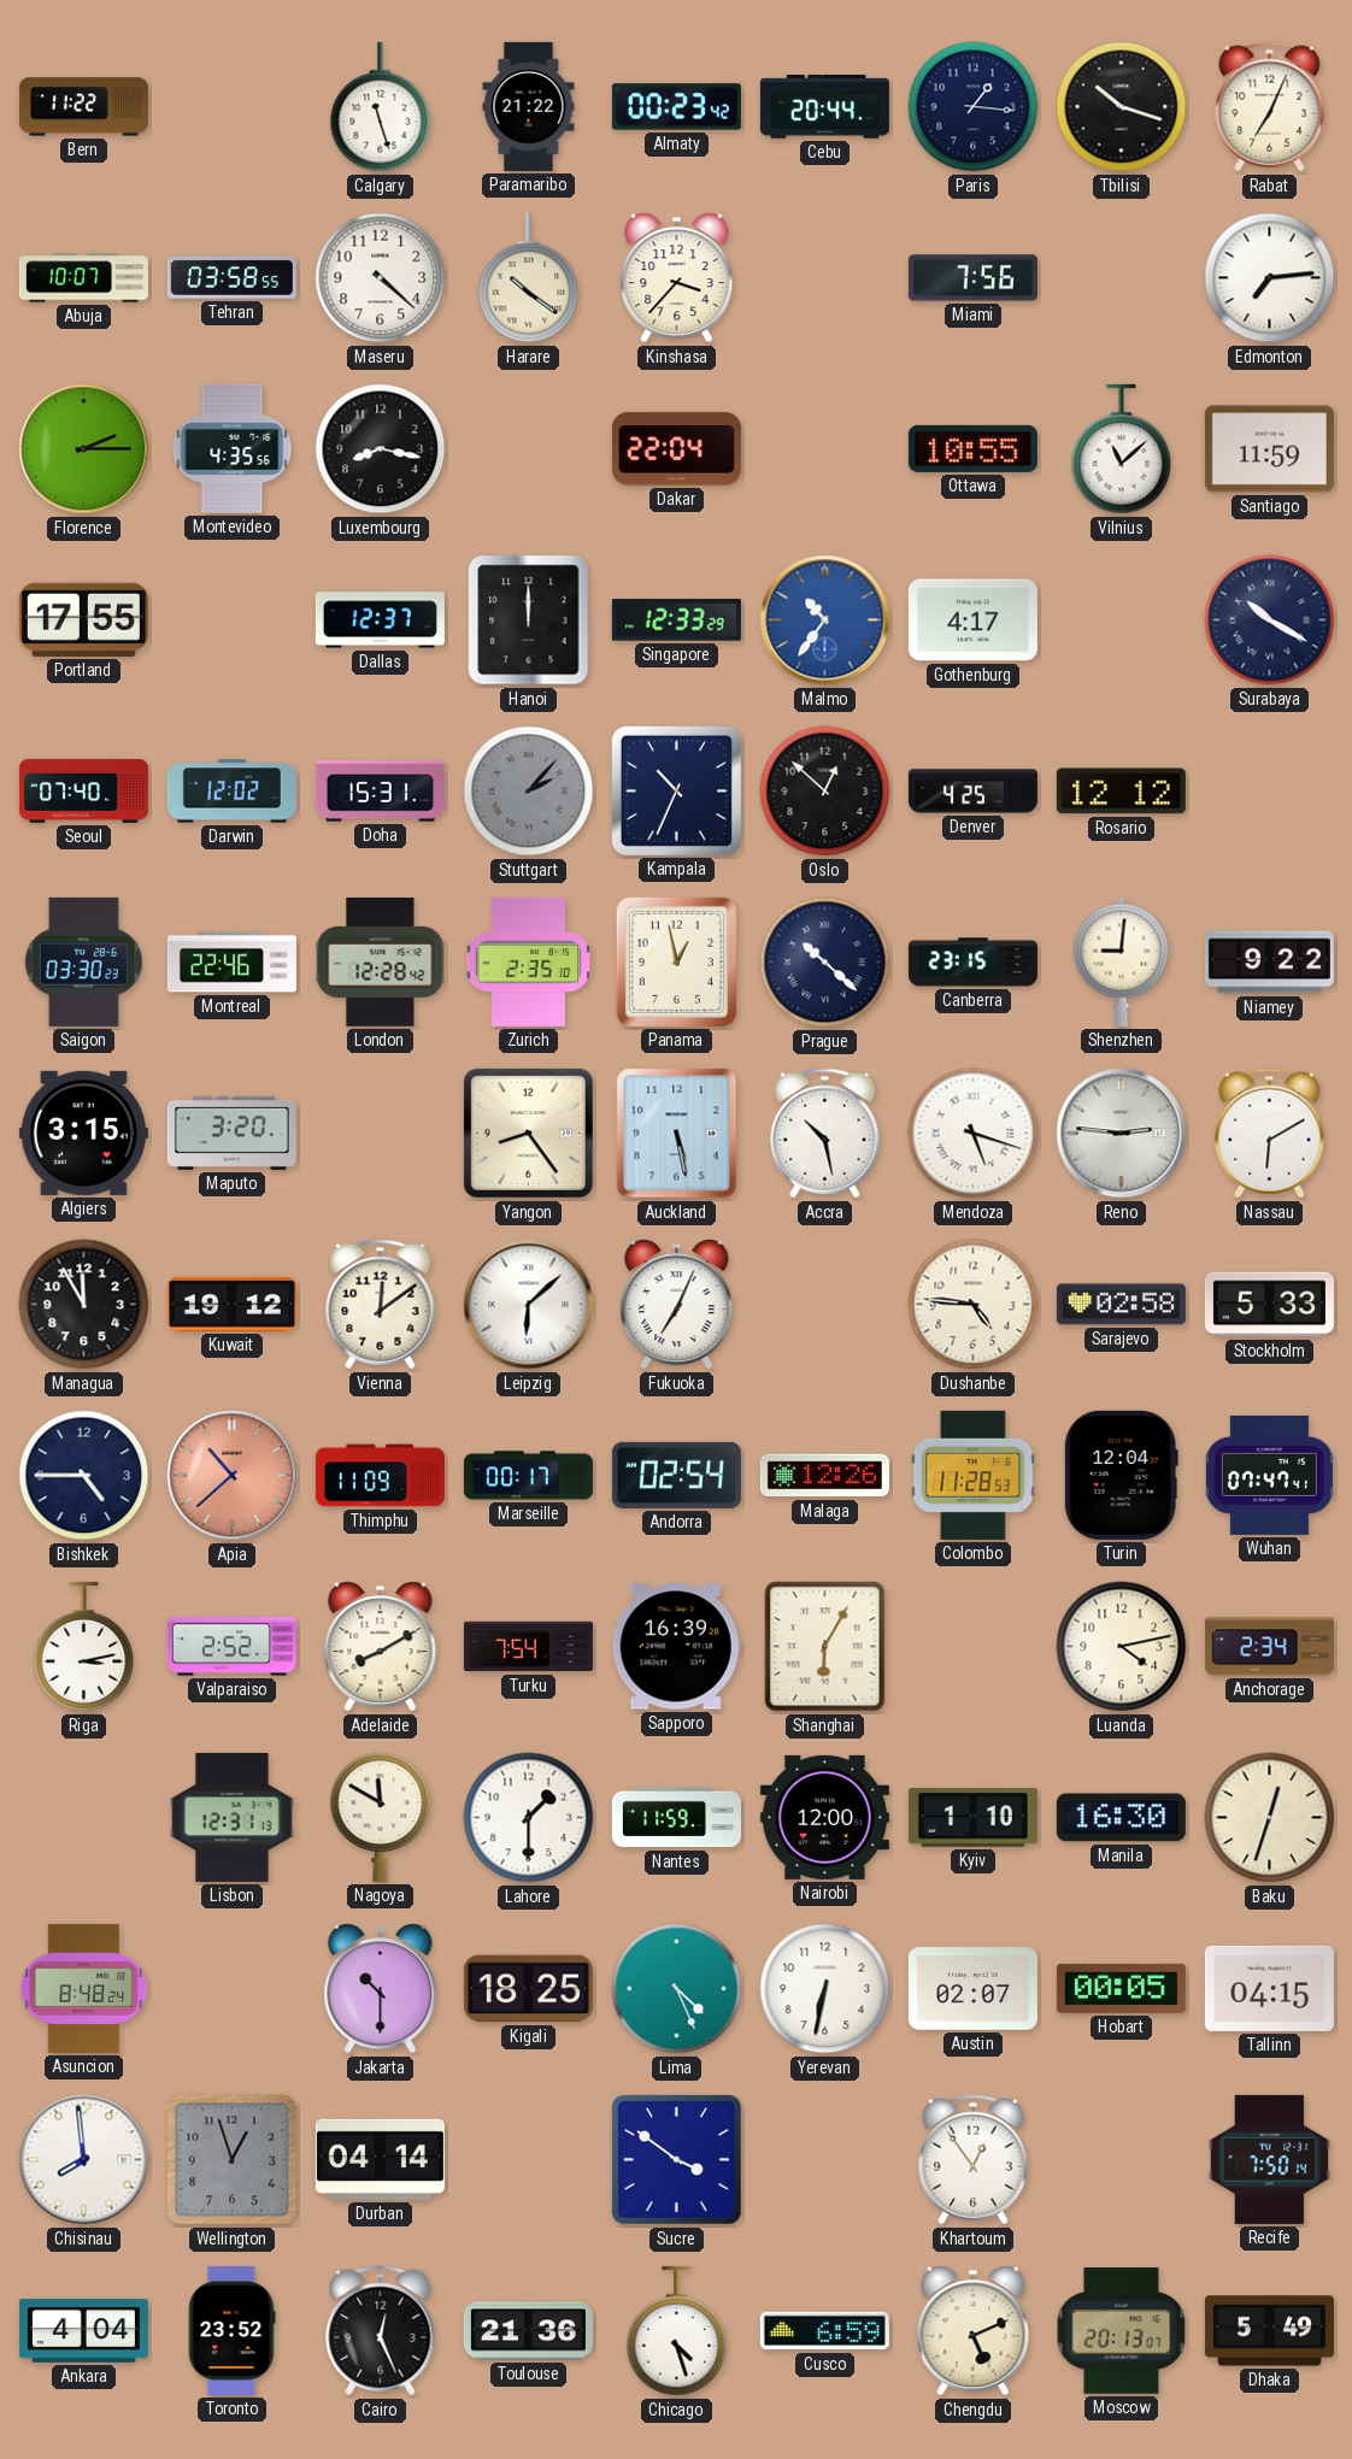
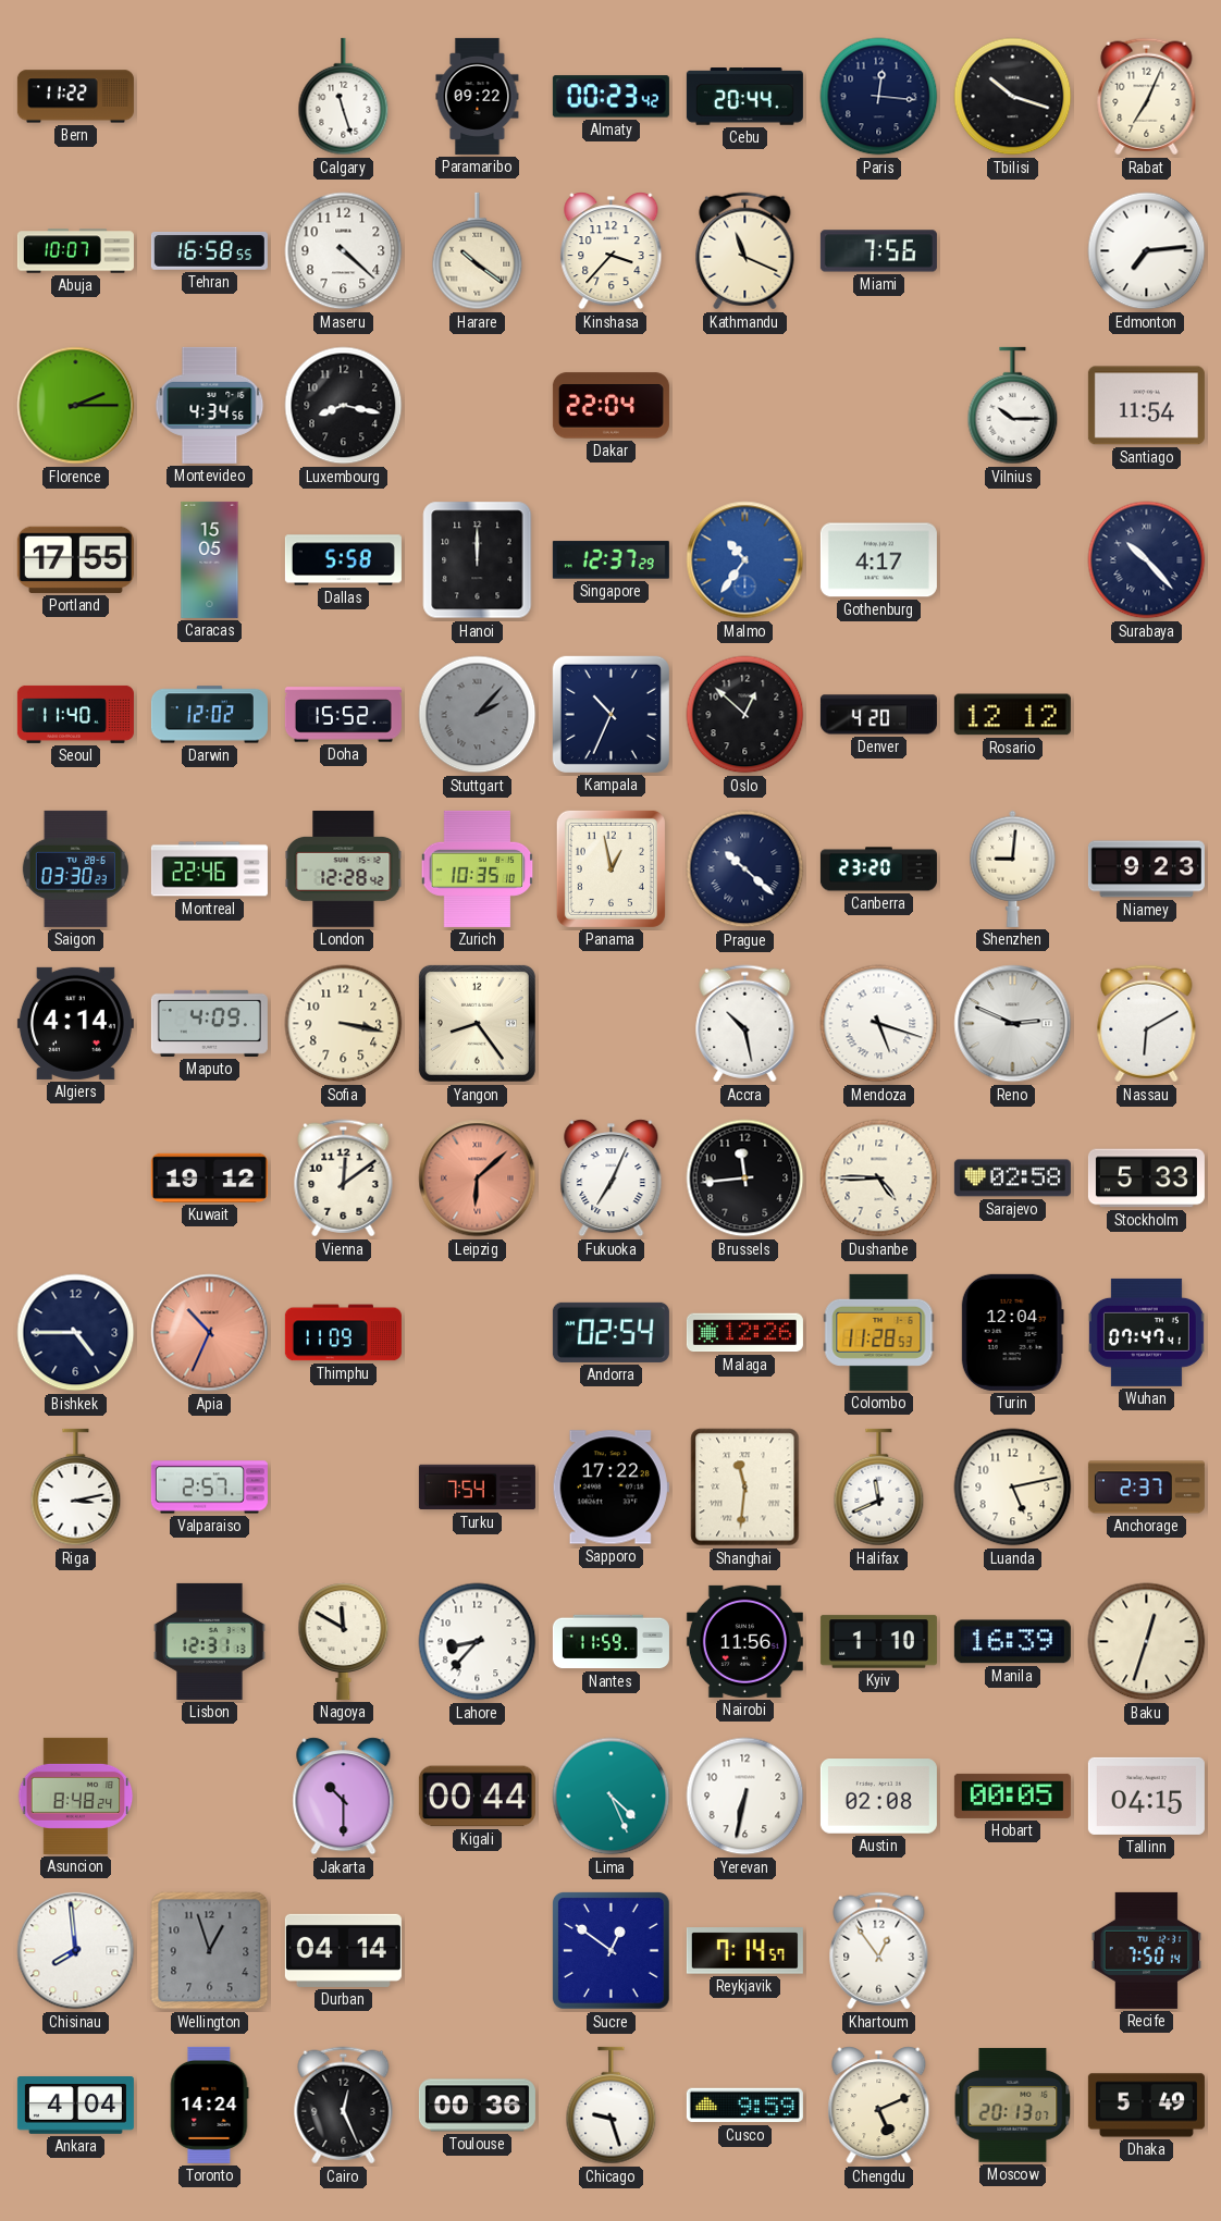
Paramaribo: 21:22 -> 09:22 (478, 96)
Paris: 1:16 -> 12:16 (879, 97)
Tehran: 03:58 -> 16:58 (209, 251)
Kathmandu: none -> 11:19 (745, 251)
Montevideo: 4:35 -> 4:34 (210, 405)
Ottawa: 10:55 -> none (972, 448)
Vilnius: 11:08 -> 10:15 (1013, 406)
Santiago: 11:59 -> 11:54 (1146, 406)
Caracas: none -> 15:05 (210, 559)
Dallas: 12:37 -> 5:58 (343, 560)
Singapore: 12:33 -> 12:37 (610, 560)
Surabaya: 10:20 -> 10:23 (1147, 560)
Seoul: 07:40 -> 11:40 (75, 714)
Doha: 15:31 -> 15:52 (343, 715)
Denver: 4:25 -> 4:20 (878, 715)
Zurich: 2:35 -> 10:35 (478, 868)
Canberra: 23:15 -> 23:20 (878, 869)
Niamey: 9:22 -> 9:23 (1146, 869)
Algiers: 3:15 -> 4:14 (75, 1023)
Maputo: 3:20 -> 4:09 (209, 1023)
Sofia: none -> 3:17 (344, 1024)
Auckland: 5:28 -> none (677, 1134)
Reno: 2:46 -> 2:49 (1013, 1024)
Managua: 11:55 -> none (84, 1305)
Leipzig dial: white -> salmon (478, 1179)
Brussels: none -> 11:44 (745, 1179)
Dushanbe: 4:46 -> 4:45 (879, 1179)
Apia: 10:38 -> 10:34 (210, 1333)
Marseille: 00:17 -> none (528, 1476)
Valparaiso: 2:52 -> 2:57 (209, 1488)
Adelaide: 8:10 -> none (381, 1647)
Sapporo: 16:39 -> 17:22 (610, 1488)
Shanghai: 6:05 -> 11:31 (745, 1488)
Halifax: none -> 11:41 (879, 1488)
Luanda: 4:13 -> 5:13 (1013, 1488)
Anchorage: 2:34 -> 2:37 (1146, 1488)
Lahore: 1:30 -> 8:37 (478, 1642)
Nairobi: 12:00 -> 11:56 (744, 1641)
Manila: 16:30 -> 16:39 (1012, 1642)
Kigali: 18:25 -> 00:44 (477, 1797)
Austin: 02:07 -> 02:08 (878, 1797)
Sucre: 3:51 -> 12:51 (612, 1951)
Reykjavik: none -> 7:14 (744, 1951)
Toronto: 23:52 -> 14:24 (209, 2105)
Toulouse: 21:36 -> 00:36 (477, 2106)
Chicago: 4:27 -> 9:27 (612, 2106)
Cusco: 6:59 -> 9:59 (744, 2106)
